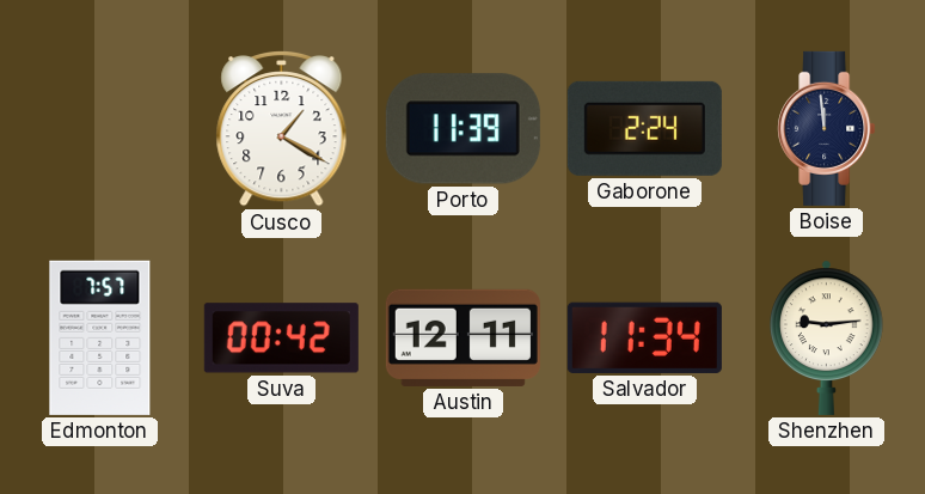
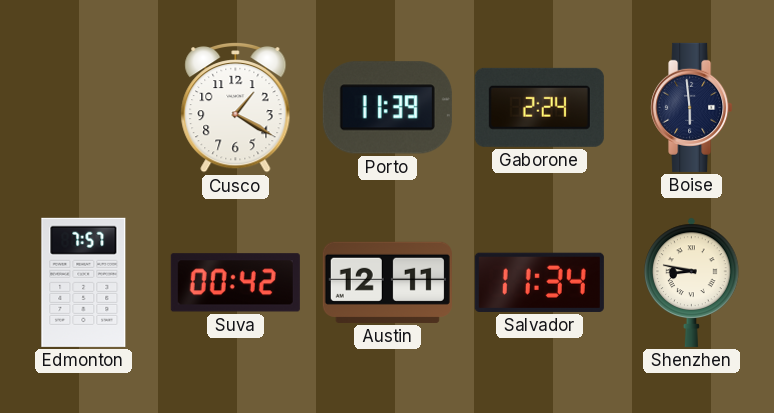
Boise: 11:59 -> 5:59 (692, 107)
Shenzhen: 9:14 -> 8:47 (692, 282)
